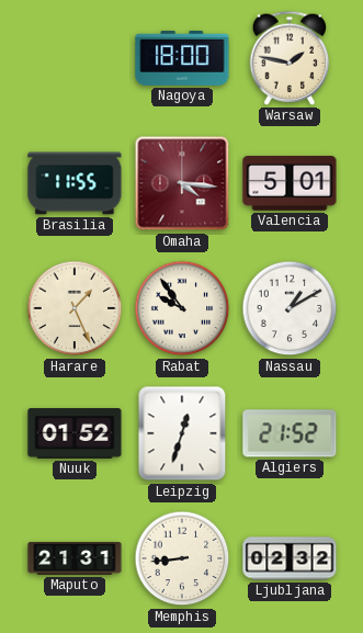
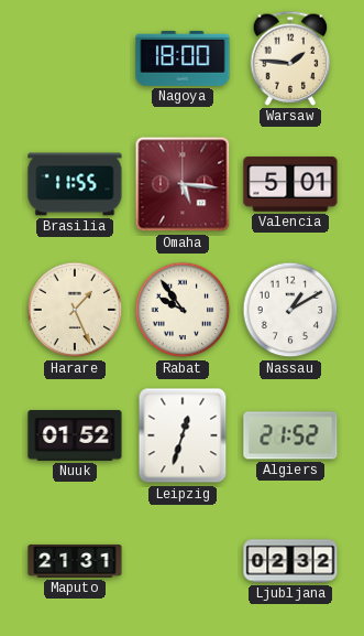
Warsaw: 1:47 -> 1:46 (290, 58)
Omaha: 4:16 -> 5:16 (183, 184)
Memphis: 8:44 -> none (182, 558)
